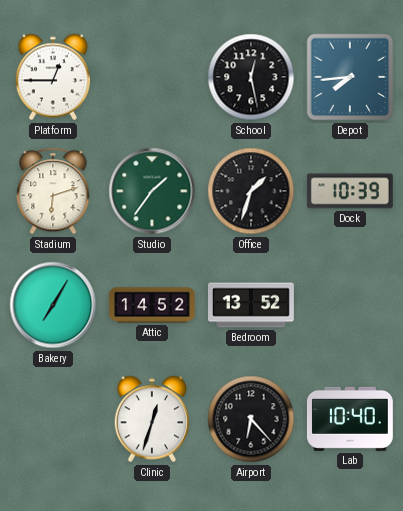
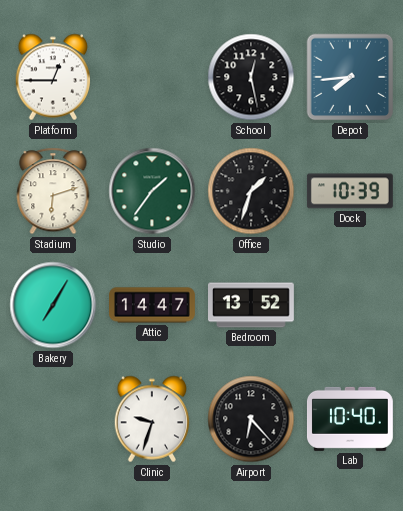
Attic: 14:52 -> 14:47 (153, 305)
Clinic: 12:33 -> 9:33 (152, 419)
